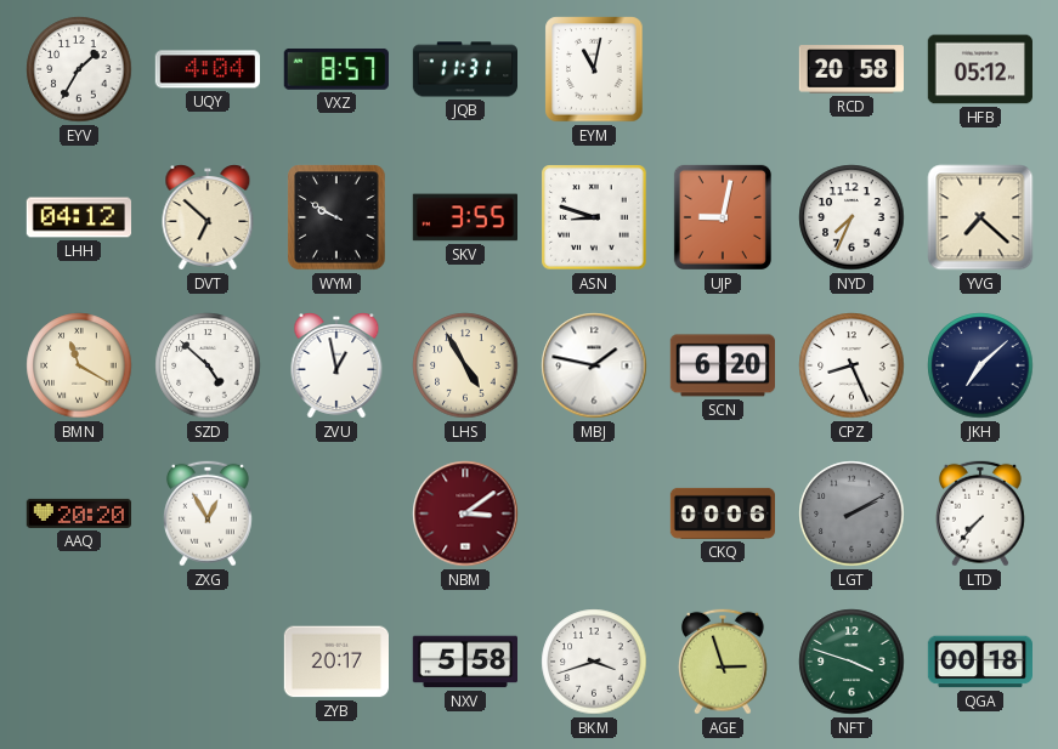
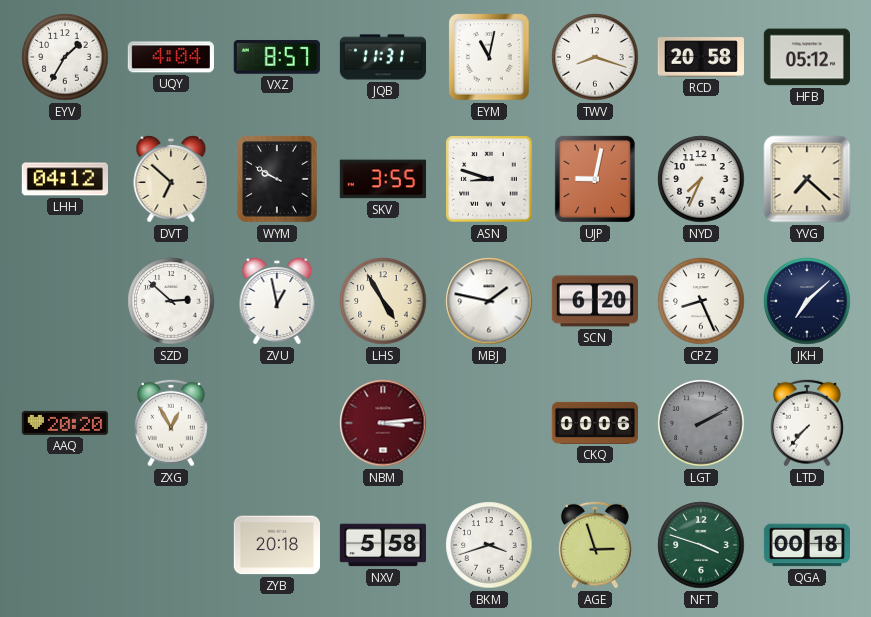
TWV: none -> 8:18 (595, 57)
BMN: 11:20 -> none (79, 365)
SZD: 4:52 -> 2:52 (171, 301)
NBM: 3:09 -> 3:14 (383, 423)
ZYB: 20:17 -> 20:18 (276, 545)
